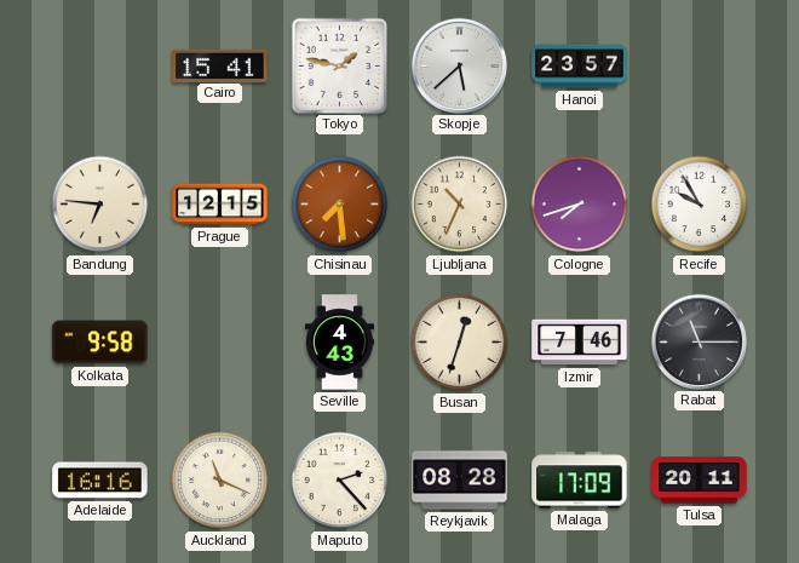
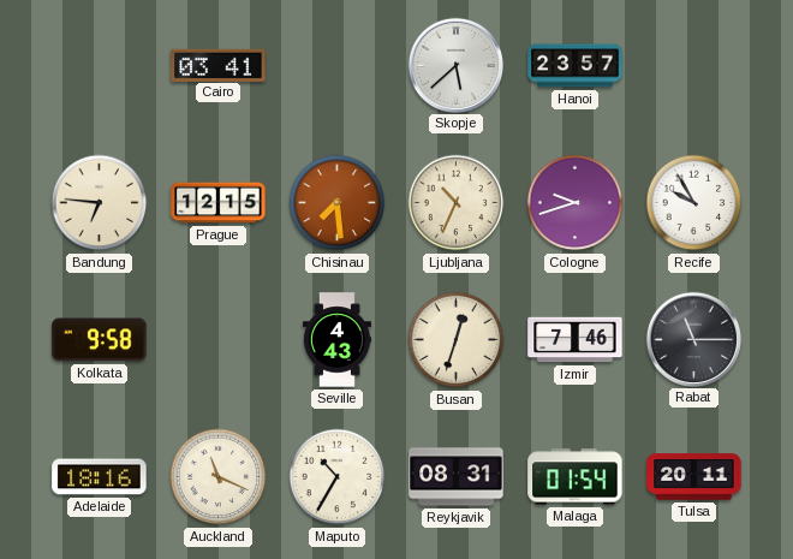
Cairo: 15:41 -> 03:41 (219, 65)
Tokyo: 1:47 -> none (339, 65)
Cologne: 7:42 -> 9:42 (576, 203)
Adelaide: 16:16 -> 18:16 (100, 477)
Maputo: 2:23 -> 10:35 (338, 477)
Reykjavik: 08:28 -> 08:31 (457, 477)
Malaga: 17:09 -> 01:54 (576, 477)
